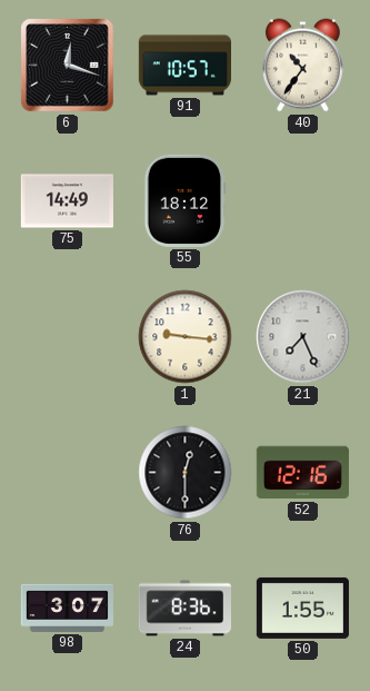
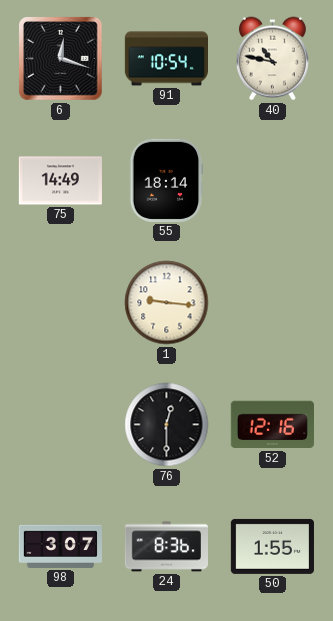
91: 10:57 -> 10:54 (166, 59)
40: 10:36 -> 10:47 (272, 59)
55: 18:12 -> 18:14 (167, 180)
21: 7:26 -> none (303, 337)
